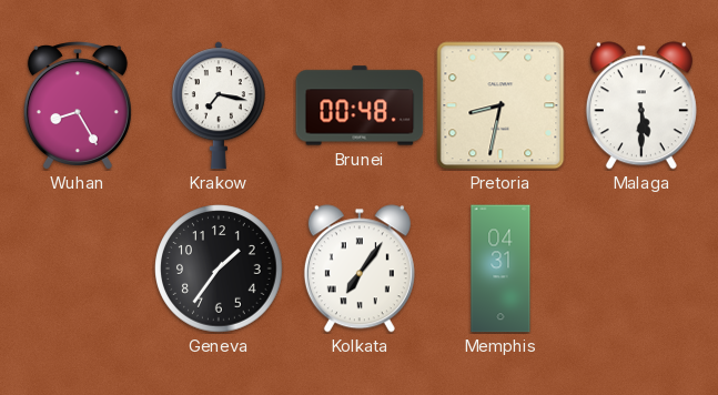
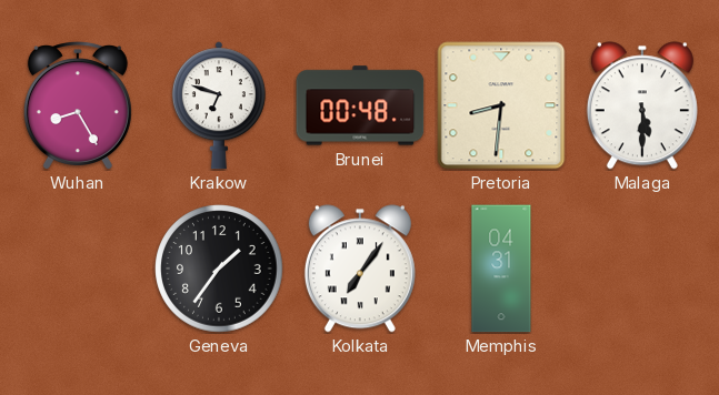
Krakow: 7:17 -> 6:48 (219, 105)
Pretoria: 8:32 -> 8:31 (501, 105)
